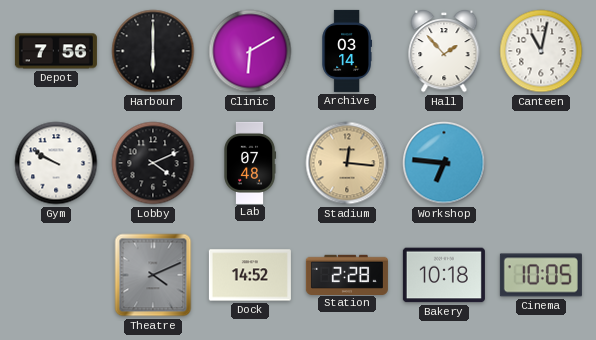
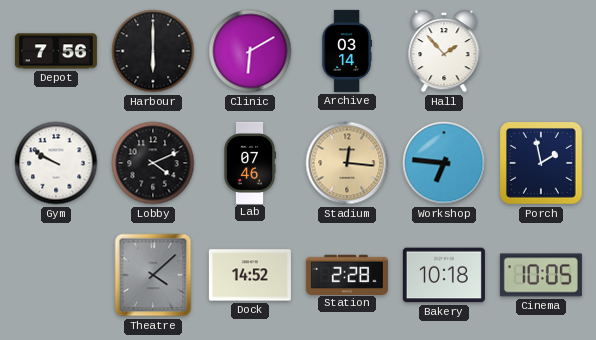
Canteen: 11:02 -> none (541, 51)
Lab: 07:48 -> 07:46 (251, 163)
Porch: none -> 1:58 (541, 163)
Theatre: 4:11 -> 4:08 (153, 275)
